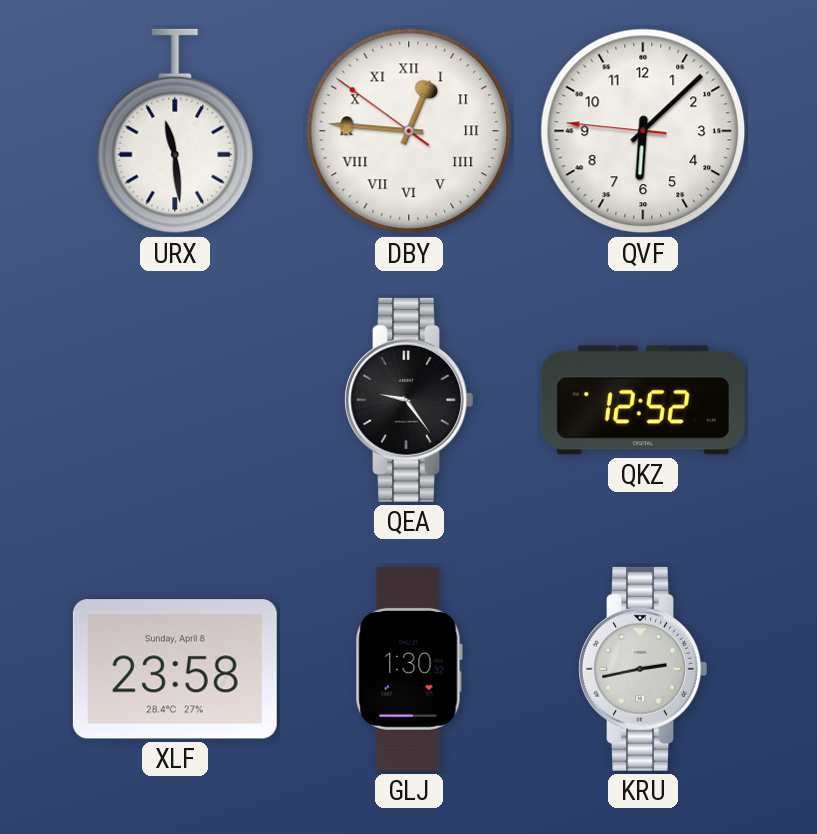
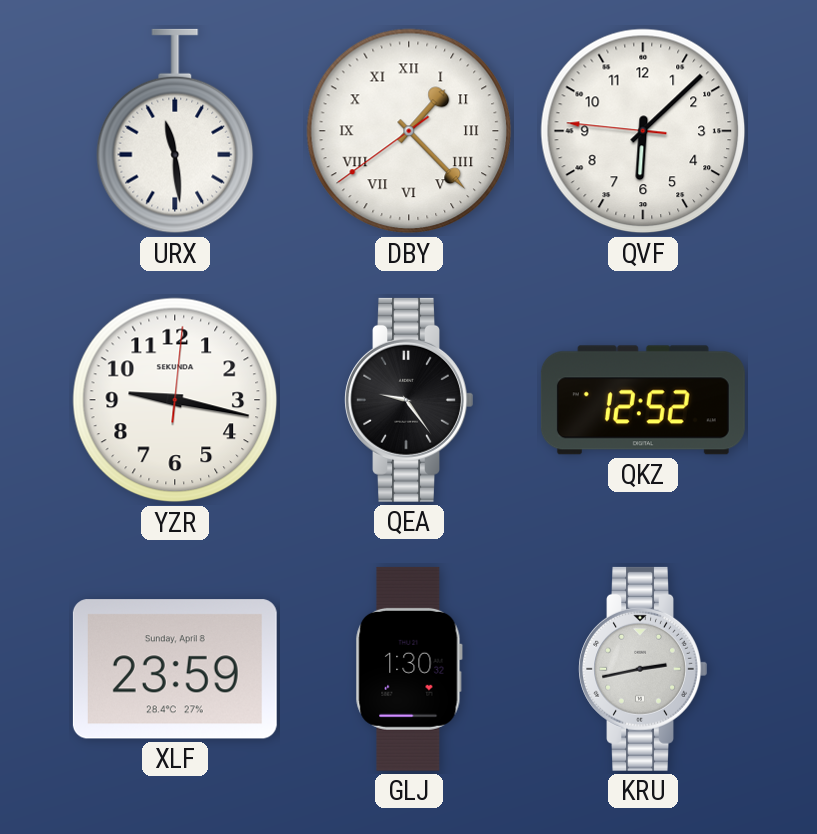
DBY: 12:45 -> 1:22 (409, 131)
YZR: none -> 9:17 (175, 400)
XLF: 23:58 -> 23:59 (175, 669)
